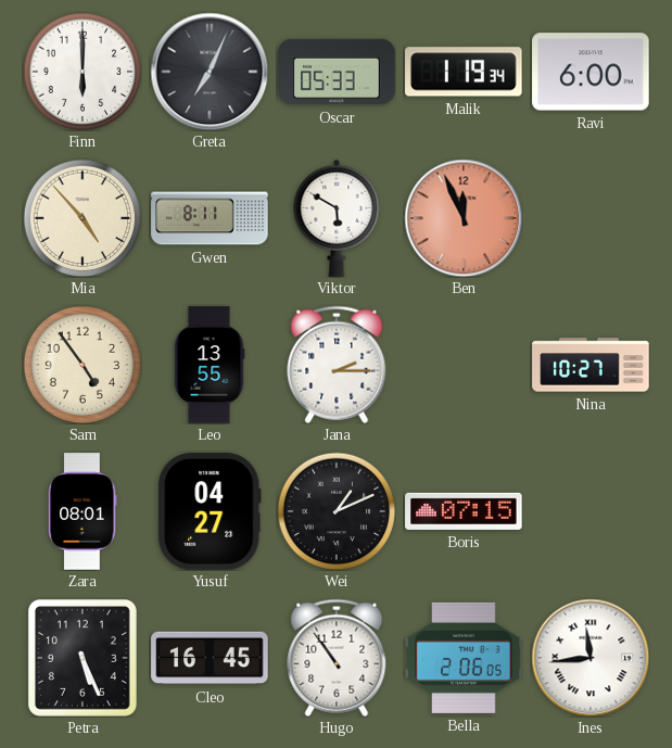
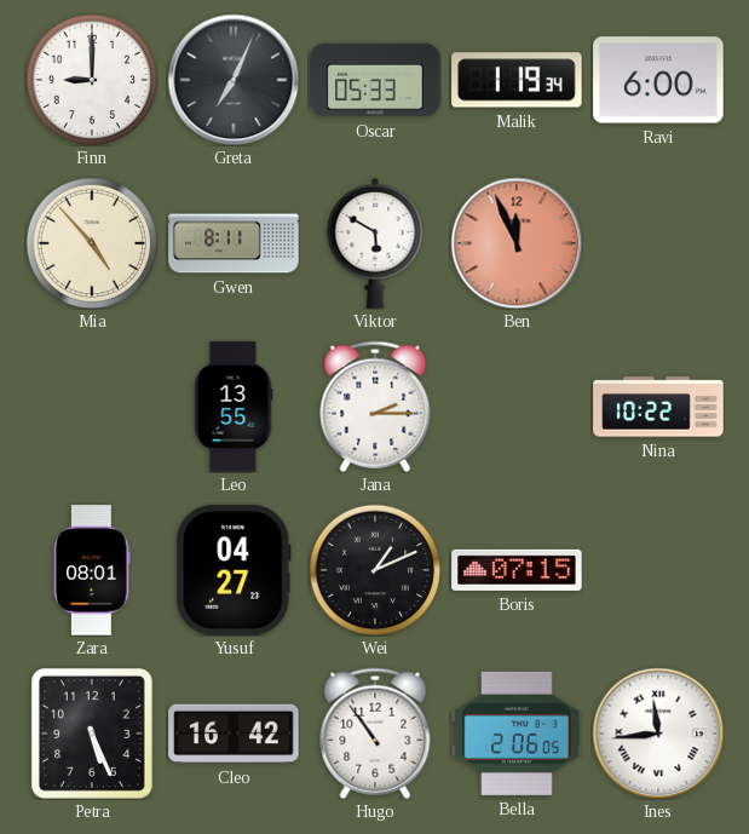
Finn: 6:00 -> 9:00 (92, 80)
Sam: 4:54 -> none (83, 365)
Nina: 10:27 -> 10:22 (658, 407)
Cleo: 16:45 -> 16:42 (234, 734)
